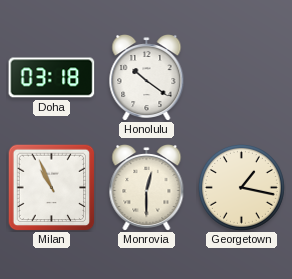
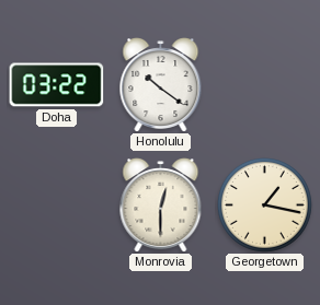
Doha: 03:18 -> 03:22 (57, 85)
Milan: 10:56 -> none (51, 187)
